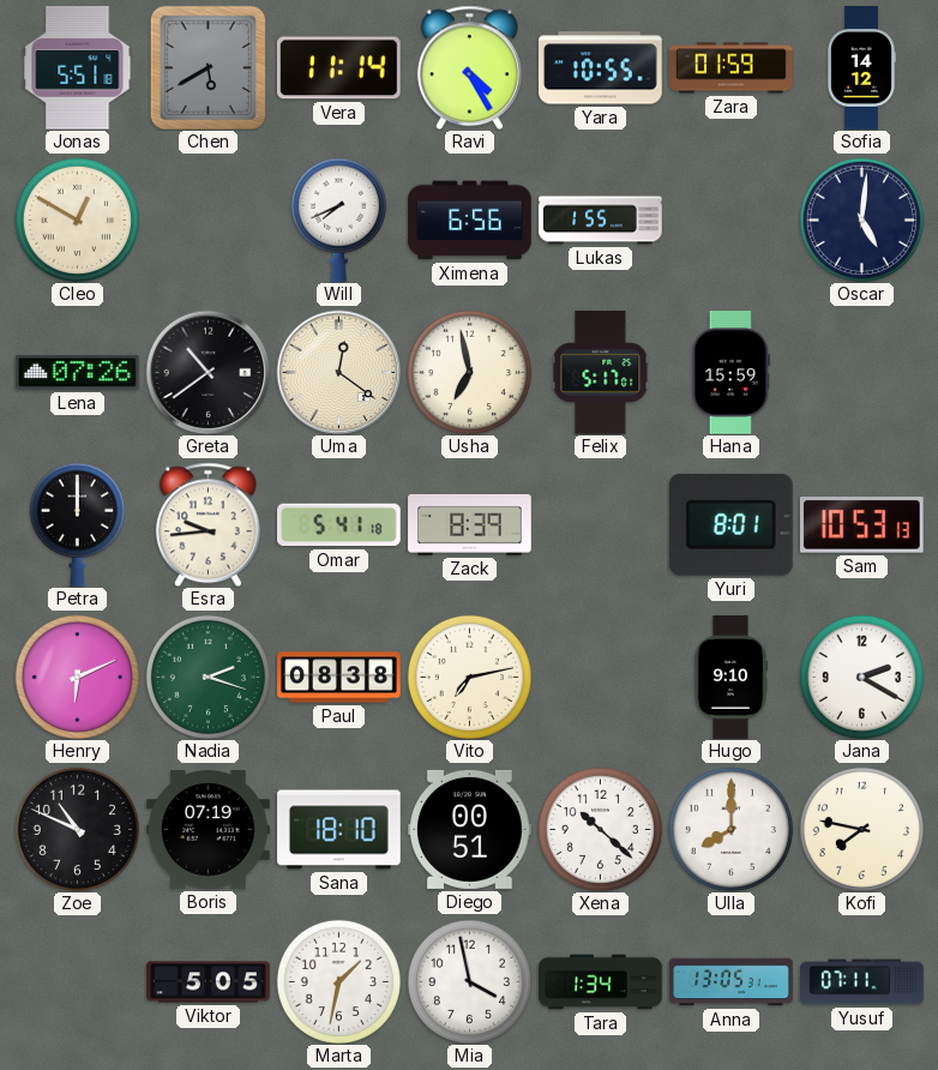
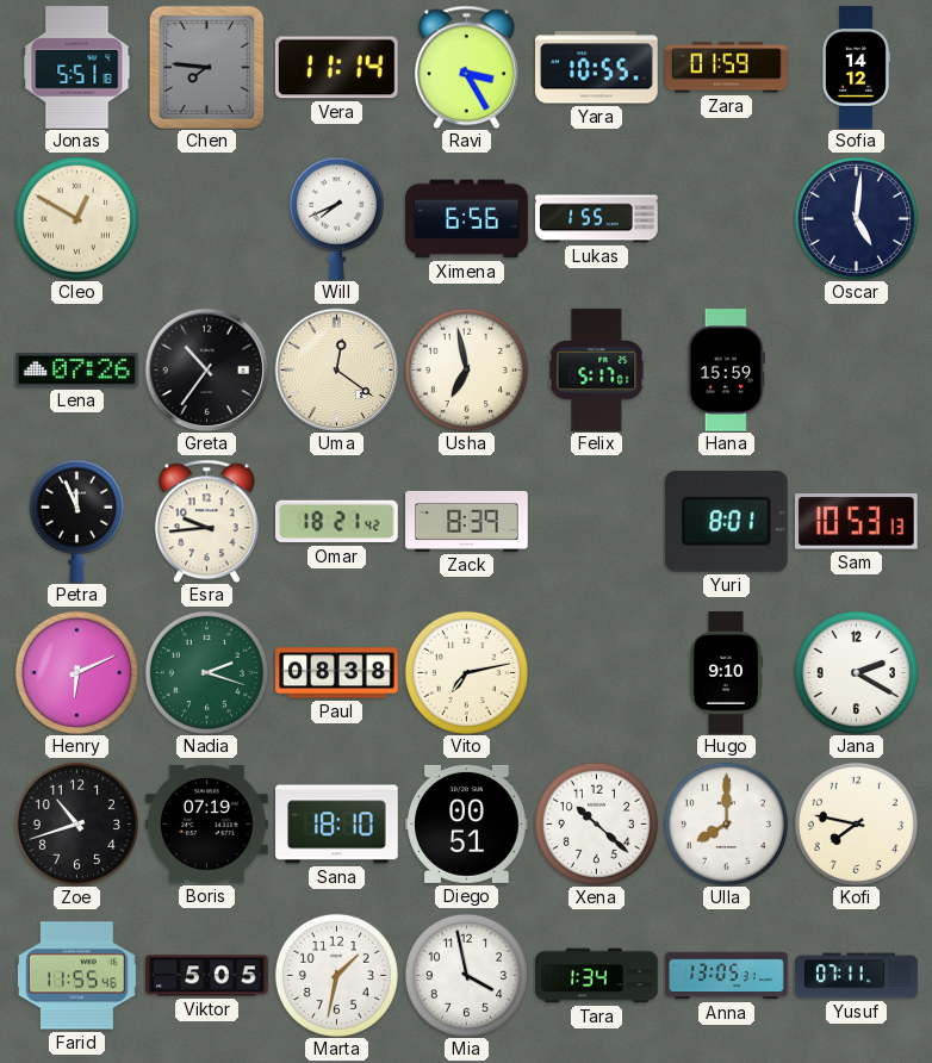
Chen: 5:40 -> 7:46 (206, 67)
Ravi: 4:25 -> 3:25 (466, 67)
Greta: 10:39 -> 10:36 (206, 369)
Petra: 12:00 -> 11:56 (76, 521)
Omar: 5:41 -> 18:21 (337, 522)
Zoe: 10:49 -> 10:42 (76, 823)
Farid: none -> 11:55 (77, 976)
